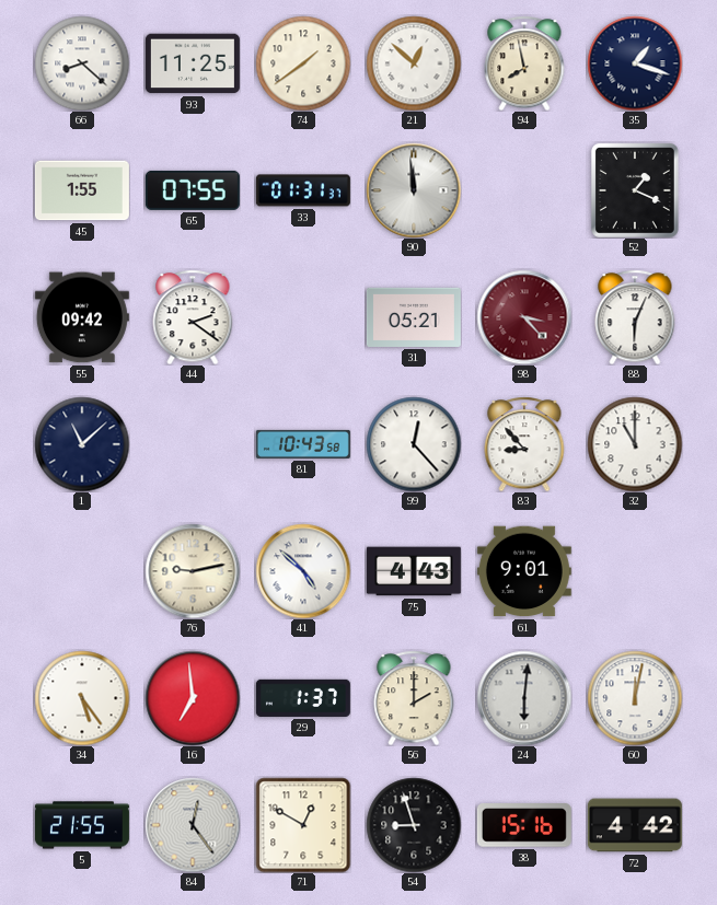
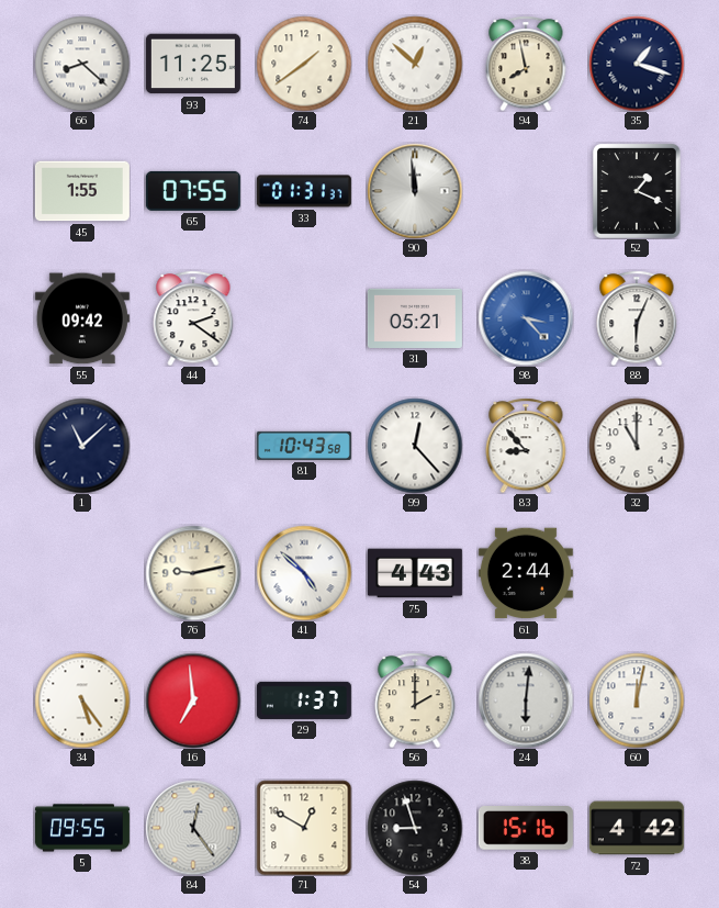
98 dial: burgundy -> blue (526, 318)
61: 9:01 -> 2:44 (526, 573)
5: 21:55 -> 09:55 (82, 828)
